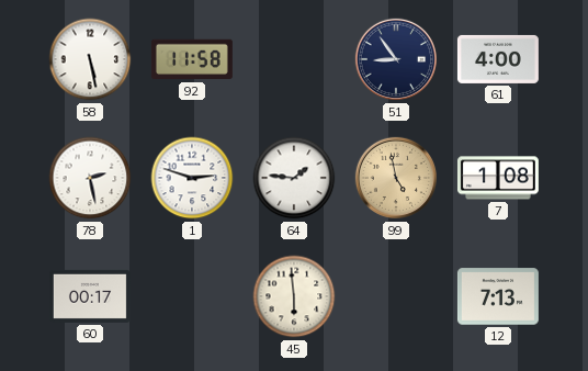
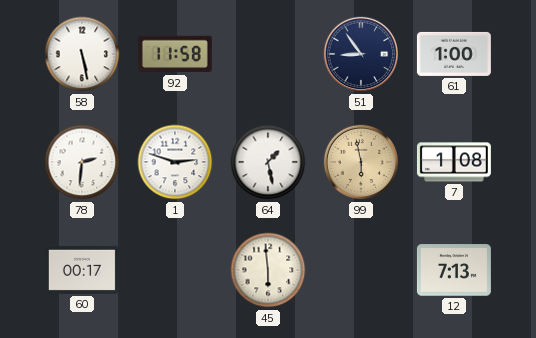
61: 4:00 -> 1:00 (454, 54)
78: 2:28 -> 2:31 (82, 162)
64: 1:46 -> 1:28 (268, 162)
99: 4:58 -> 5:58 (361, 162)
